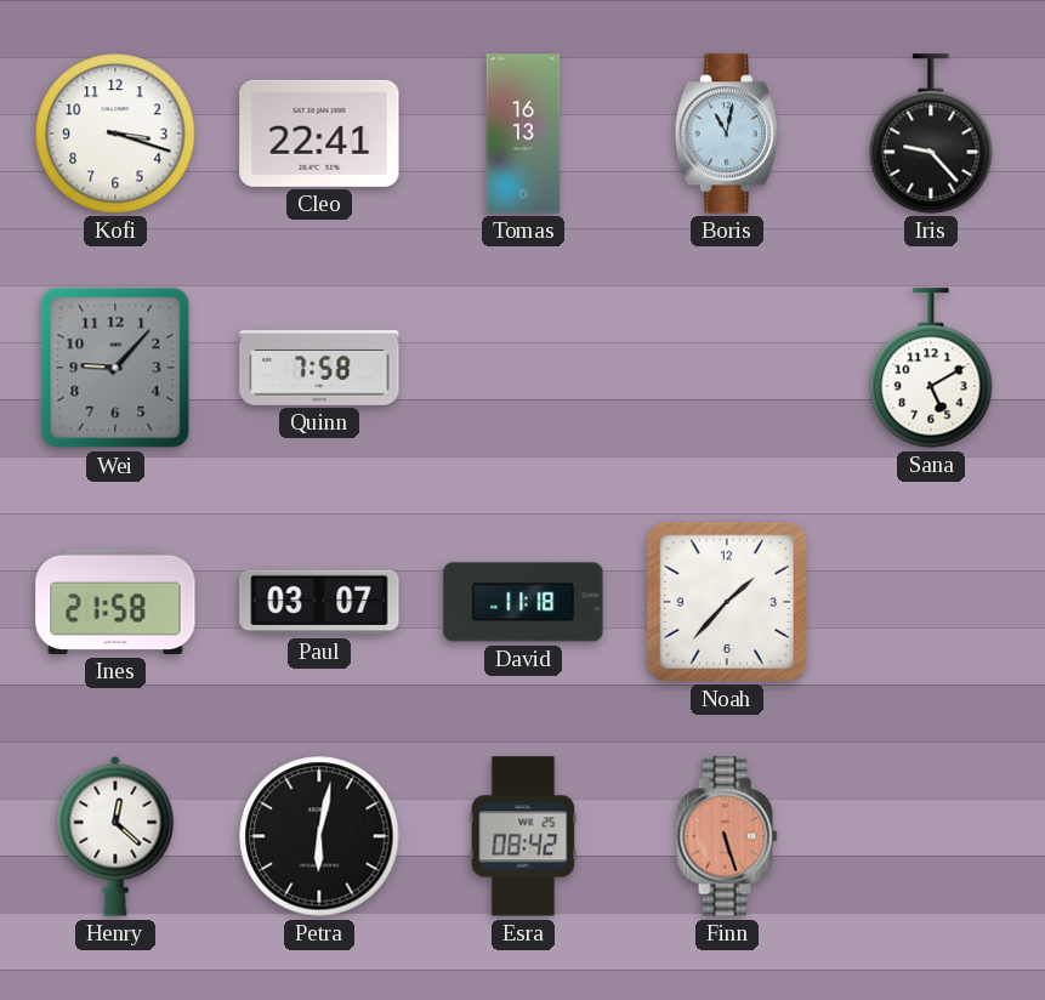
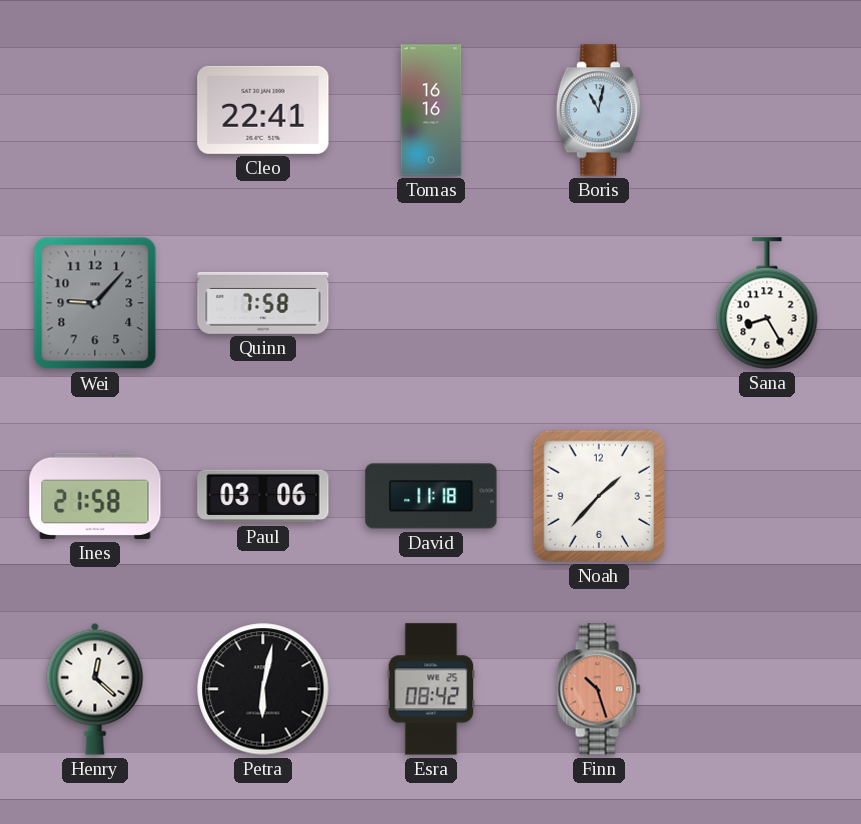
Kofi: 3:18 -> none (115, 133)
Tomas: 16:13 -> 16:16 (431, 110)
Iris: 9:23 -> none (931, 133)
Sana: 5:10 -> 8:25 (767, 303)
Paul: 03:07 -> 03:06 (263, 496)
Finn: 5:27 -> 10:27 (599, 689)
